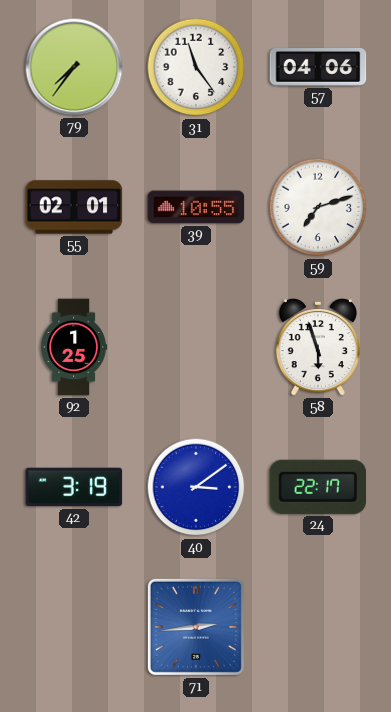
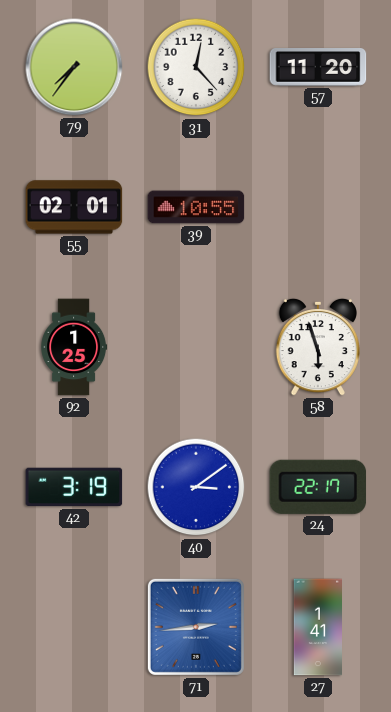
31: 11:24 -> 12:23 (196, 67)
57: 04:06 -> 11:20 (318, 68)
59: 7:12 -> none (318, 207)
27: none -> 1:41 (317, 627)
